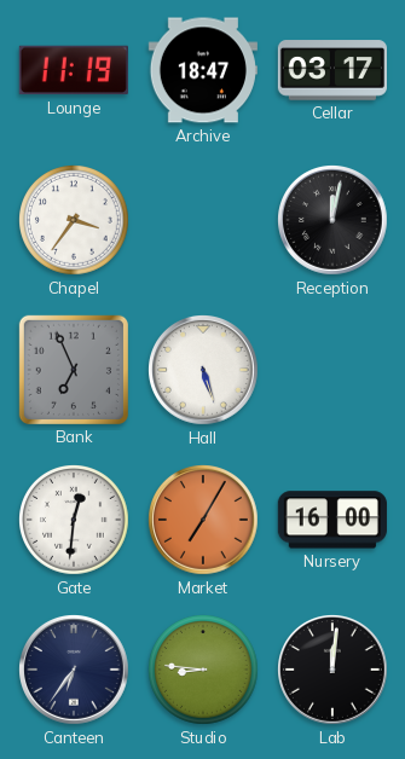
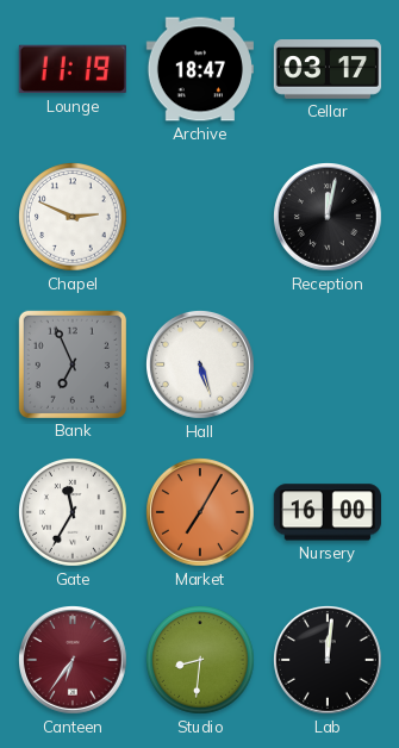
Chapel: 3:36 -> 2:49 (73, 217)
Gate: 12:31 -> 11:35 (73, 512)
Canteen dial: navy -> burgundy (74, 661)
Studio: 8:46 -> 8:31 (200, 660)
